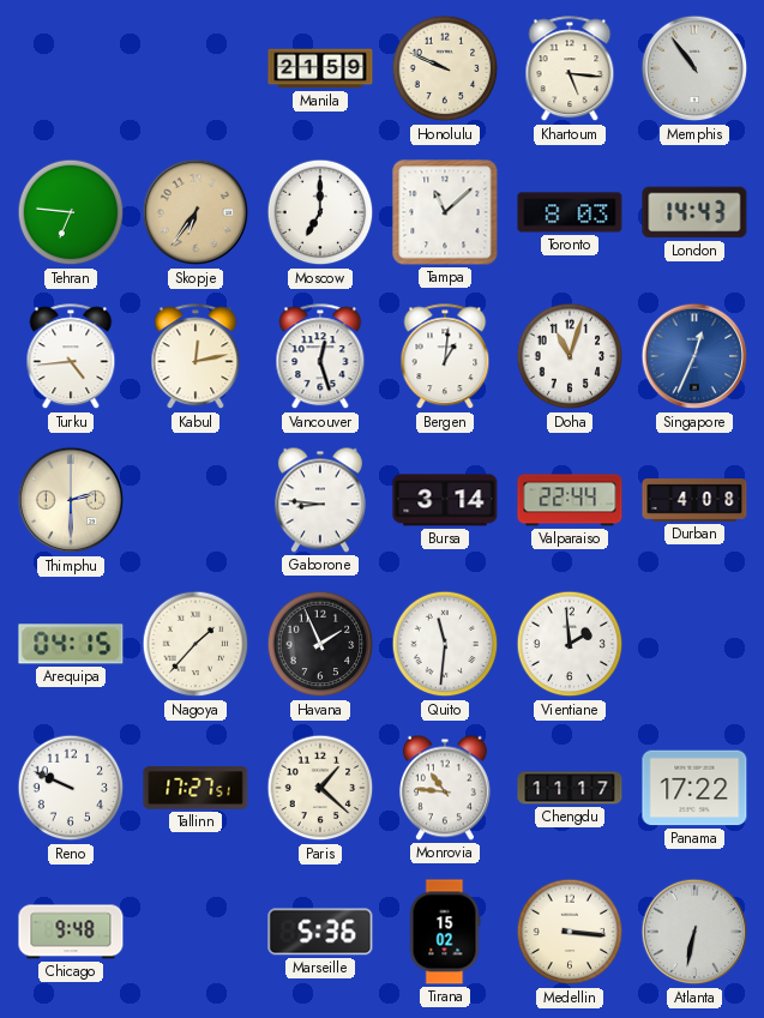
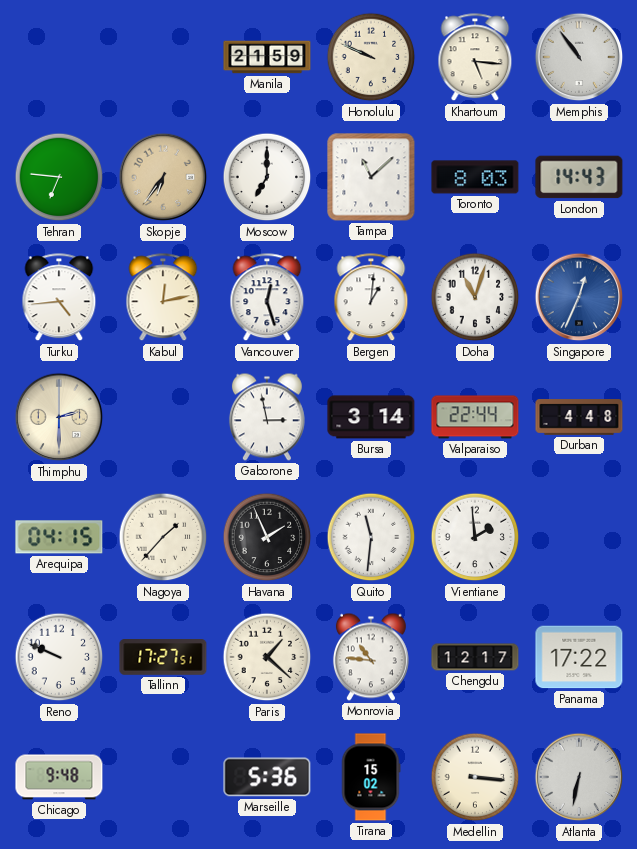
Gaborone: 8:46 -> 2:58 (267, 417)
Durban: 4:08 -> 4:48 (579, 417)
Chengdu: 11:17 -> 12:17 (475, 657)
